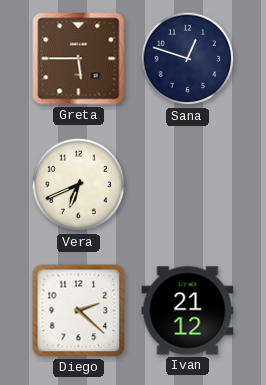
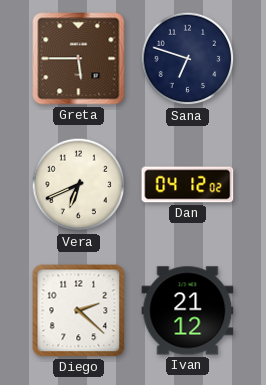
Sana: 12:48 -> 6:48 (188, 59)
Dan: none -> 04:12 (188, 185)
